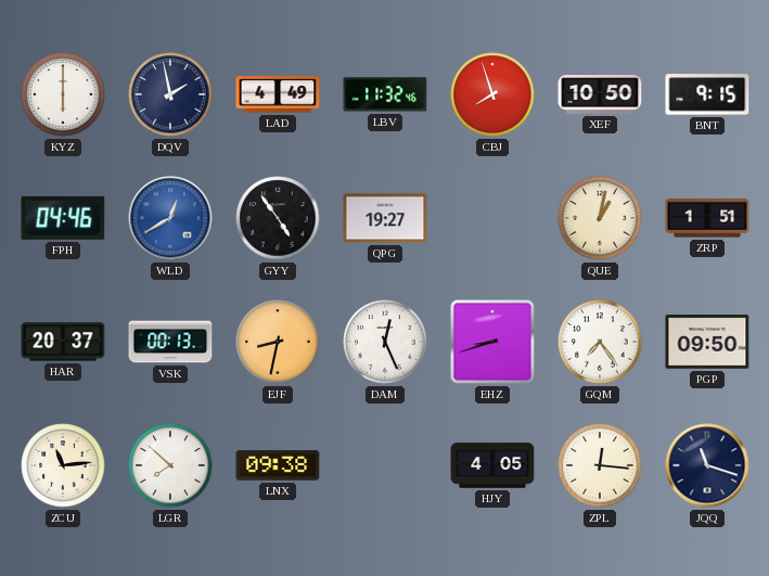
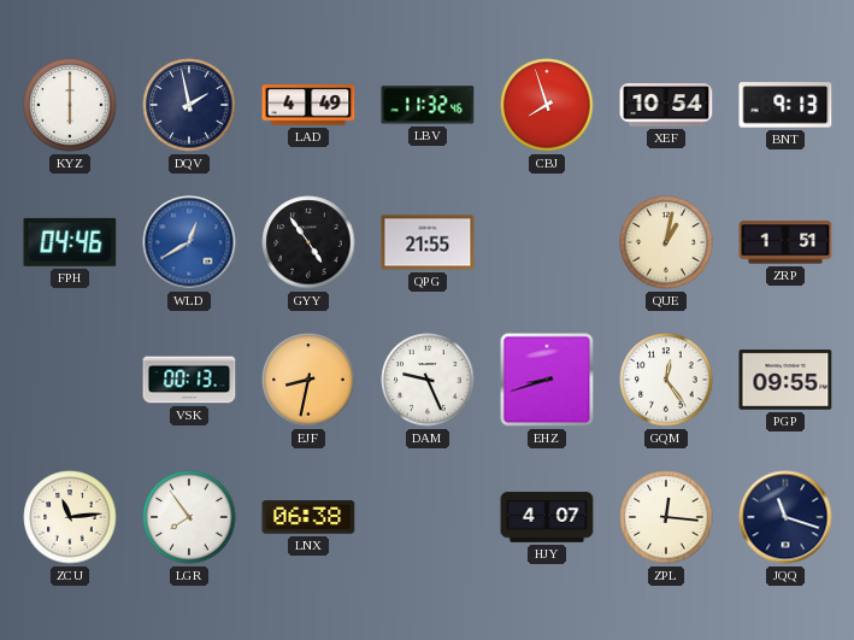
XEF: 10:50 -> 10:54 (666, 105)
BNT: 9:15 -> 9:13 (785, 105)
QPG: 19:27 -> 21:55 (428, 242)
HAR: 20:37 -> none (63, 342)
DAM: 12:26 -> 9:26 (428, 380)
GQM: 7:24 -> 12:24 (666, 380)
PGP: 09:50 -> 09:55 (785, 380)
LGR: 7:52 -> 7:54 (189, 517)
LNX: 09:38 -> 06:38 (308, 517)
HJY: 4:05 -> 4:07 (547, 517)
